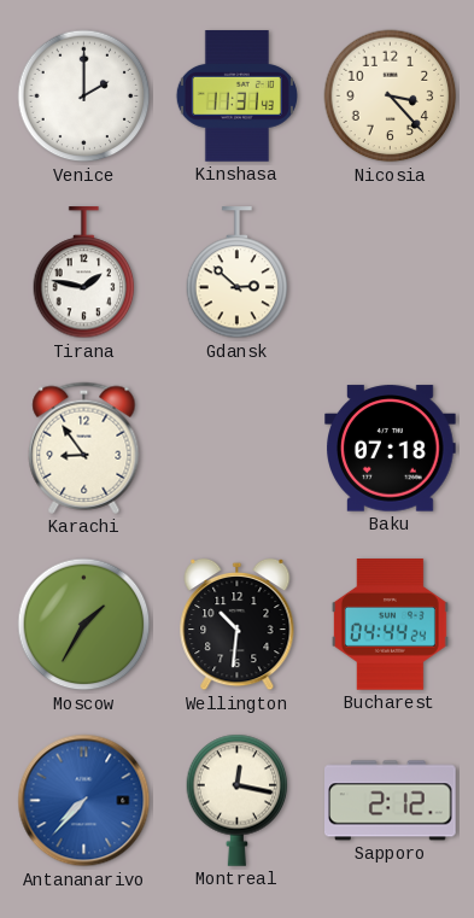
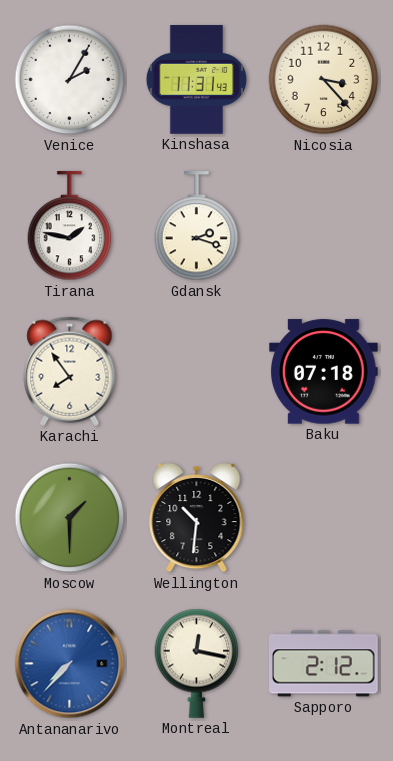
Venice: 2:00 -> 2:05 (70, 80)
Gdansk: 2:52 -> 2:18 (197, 226)
Karachi: 8:54 -> 7:54 (70, 371)
Moscow: 1:35 -> 1:30 (70, 518)
Bucharest: 04:44 -> none (390, 625)
